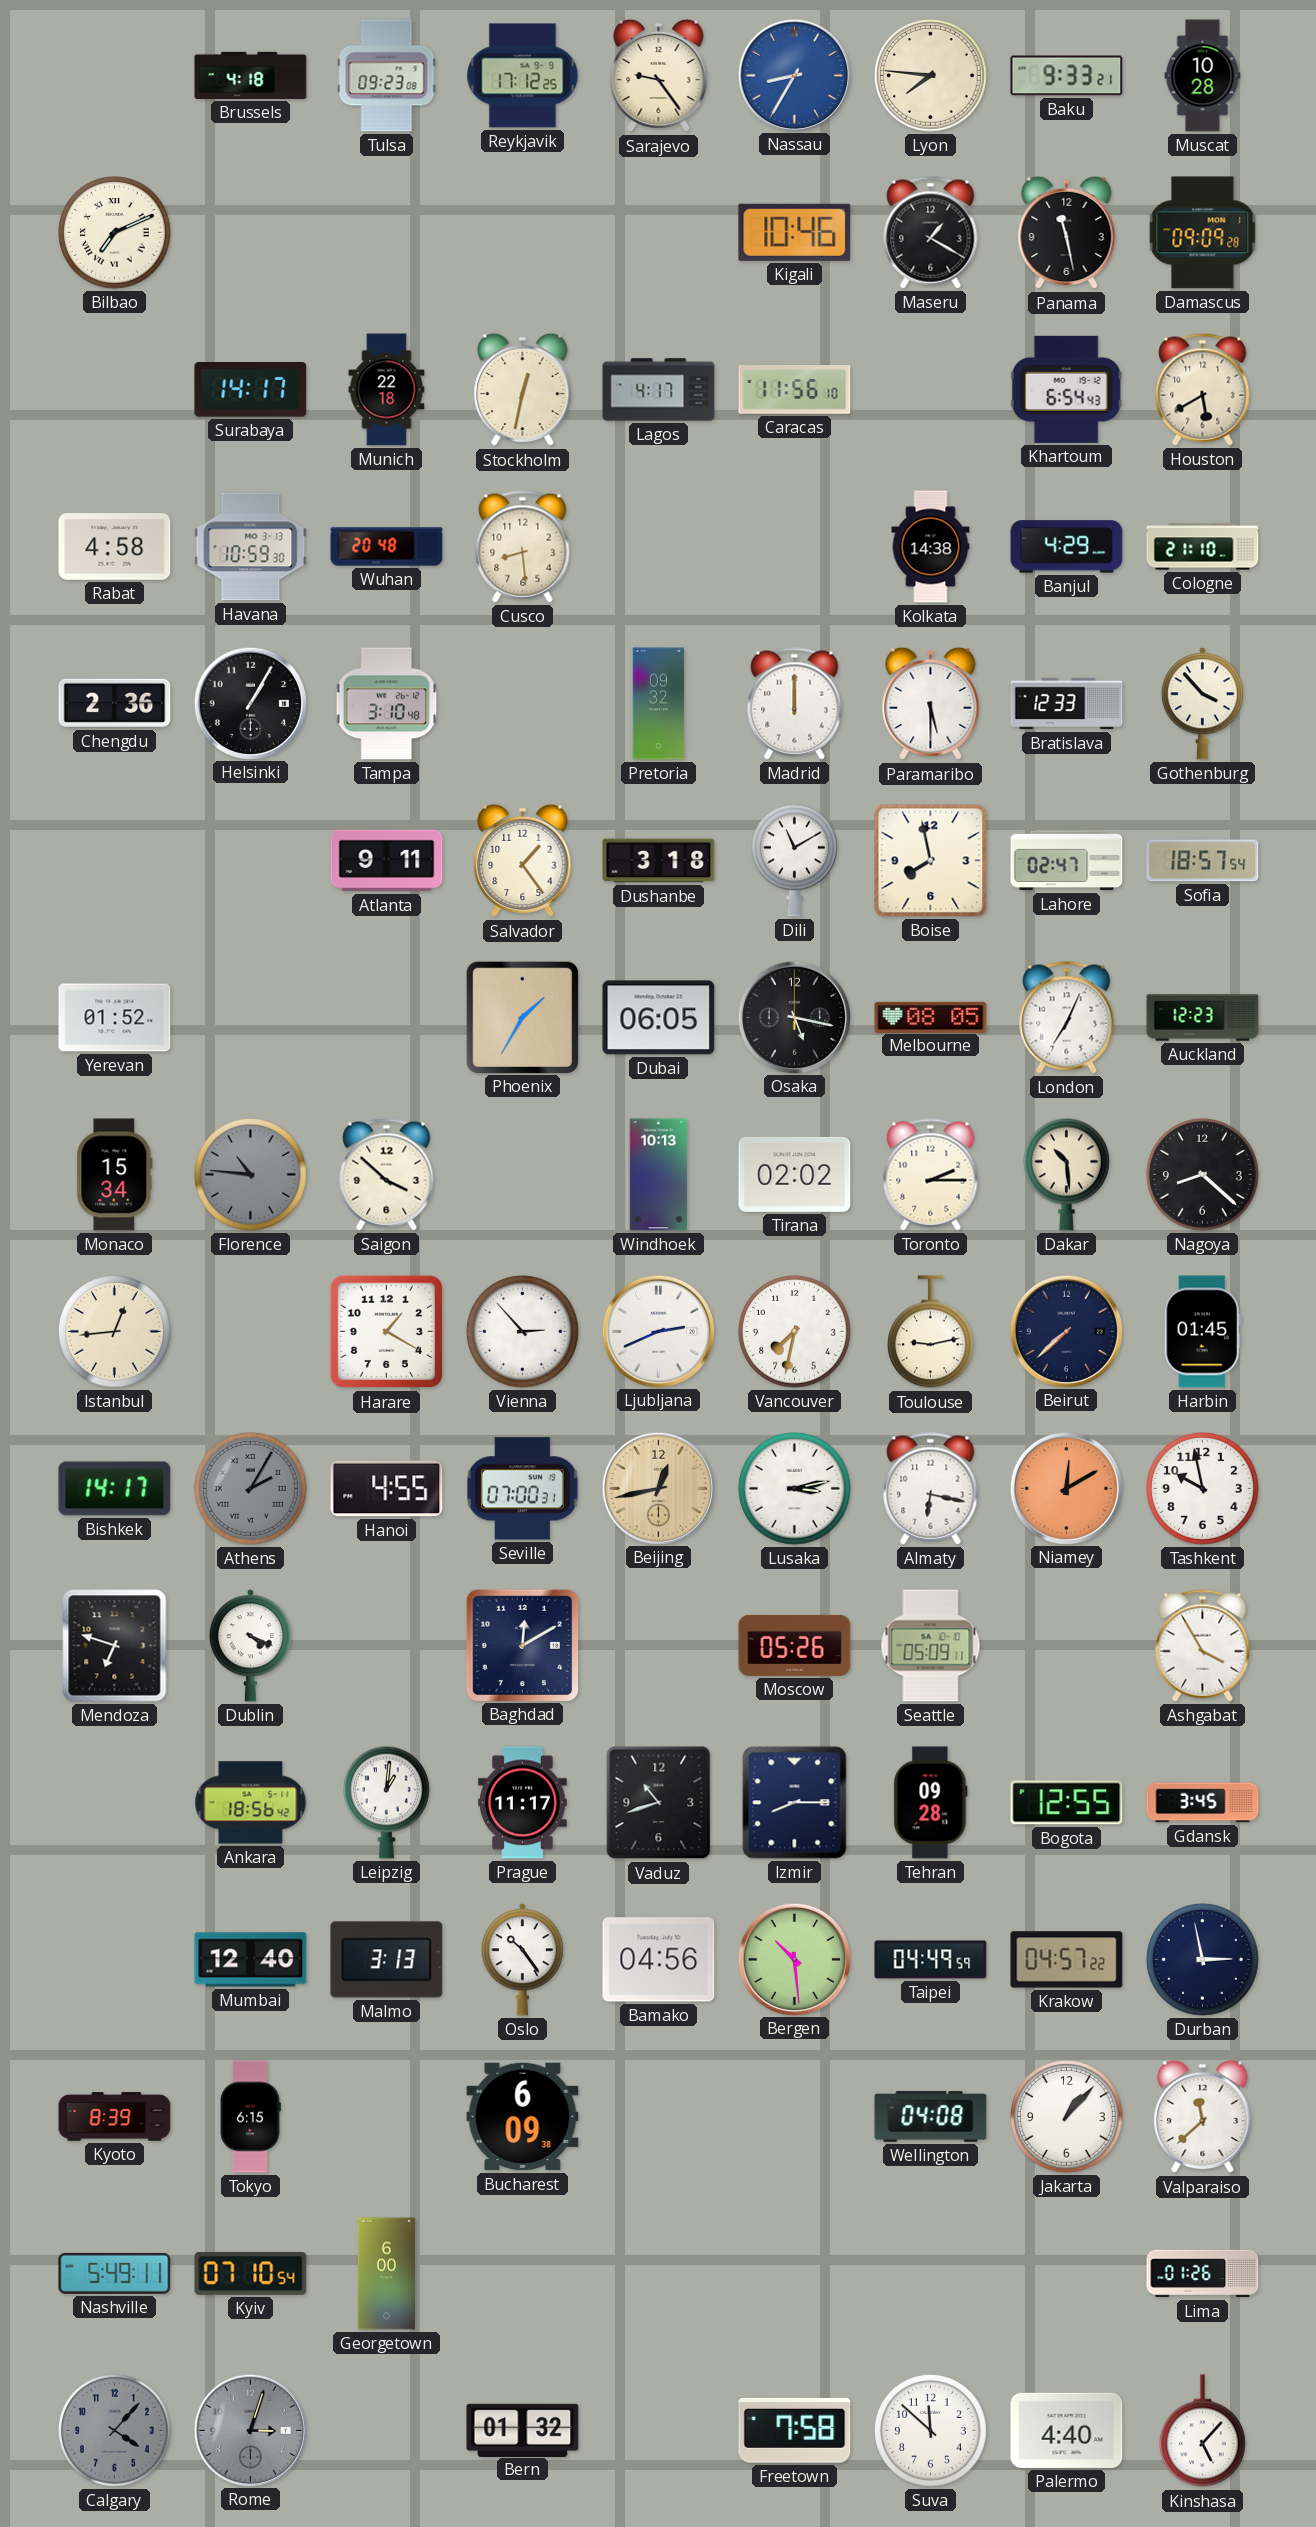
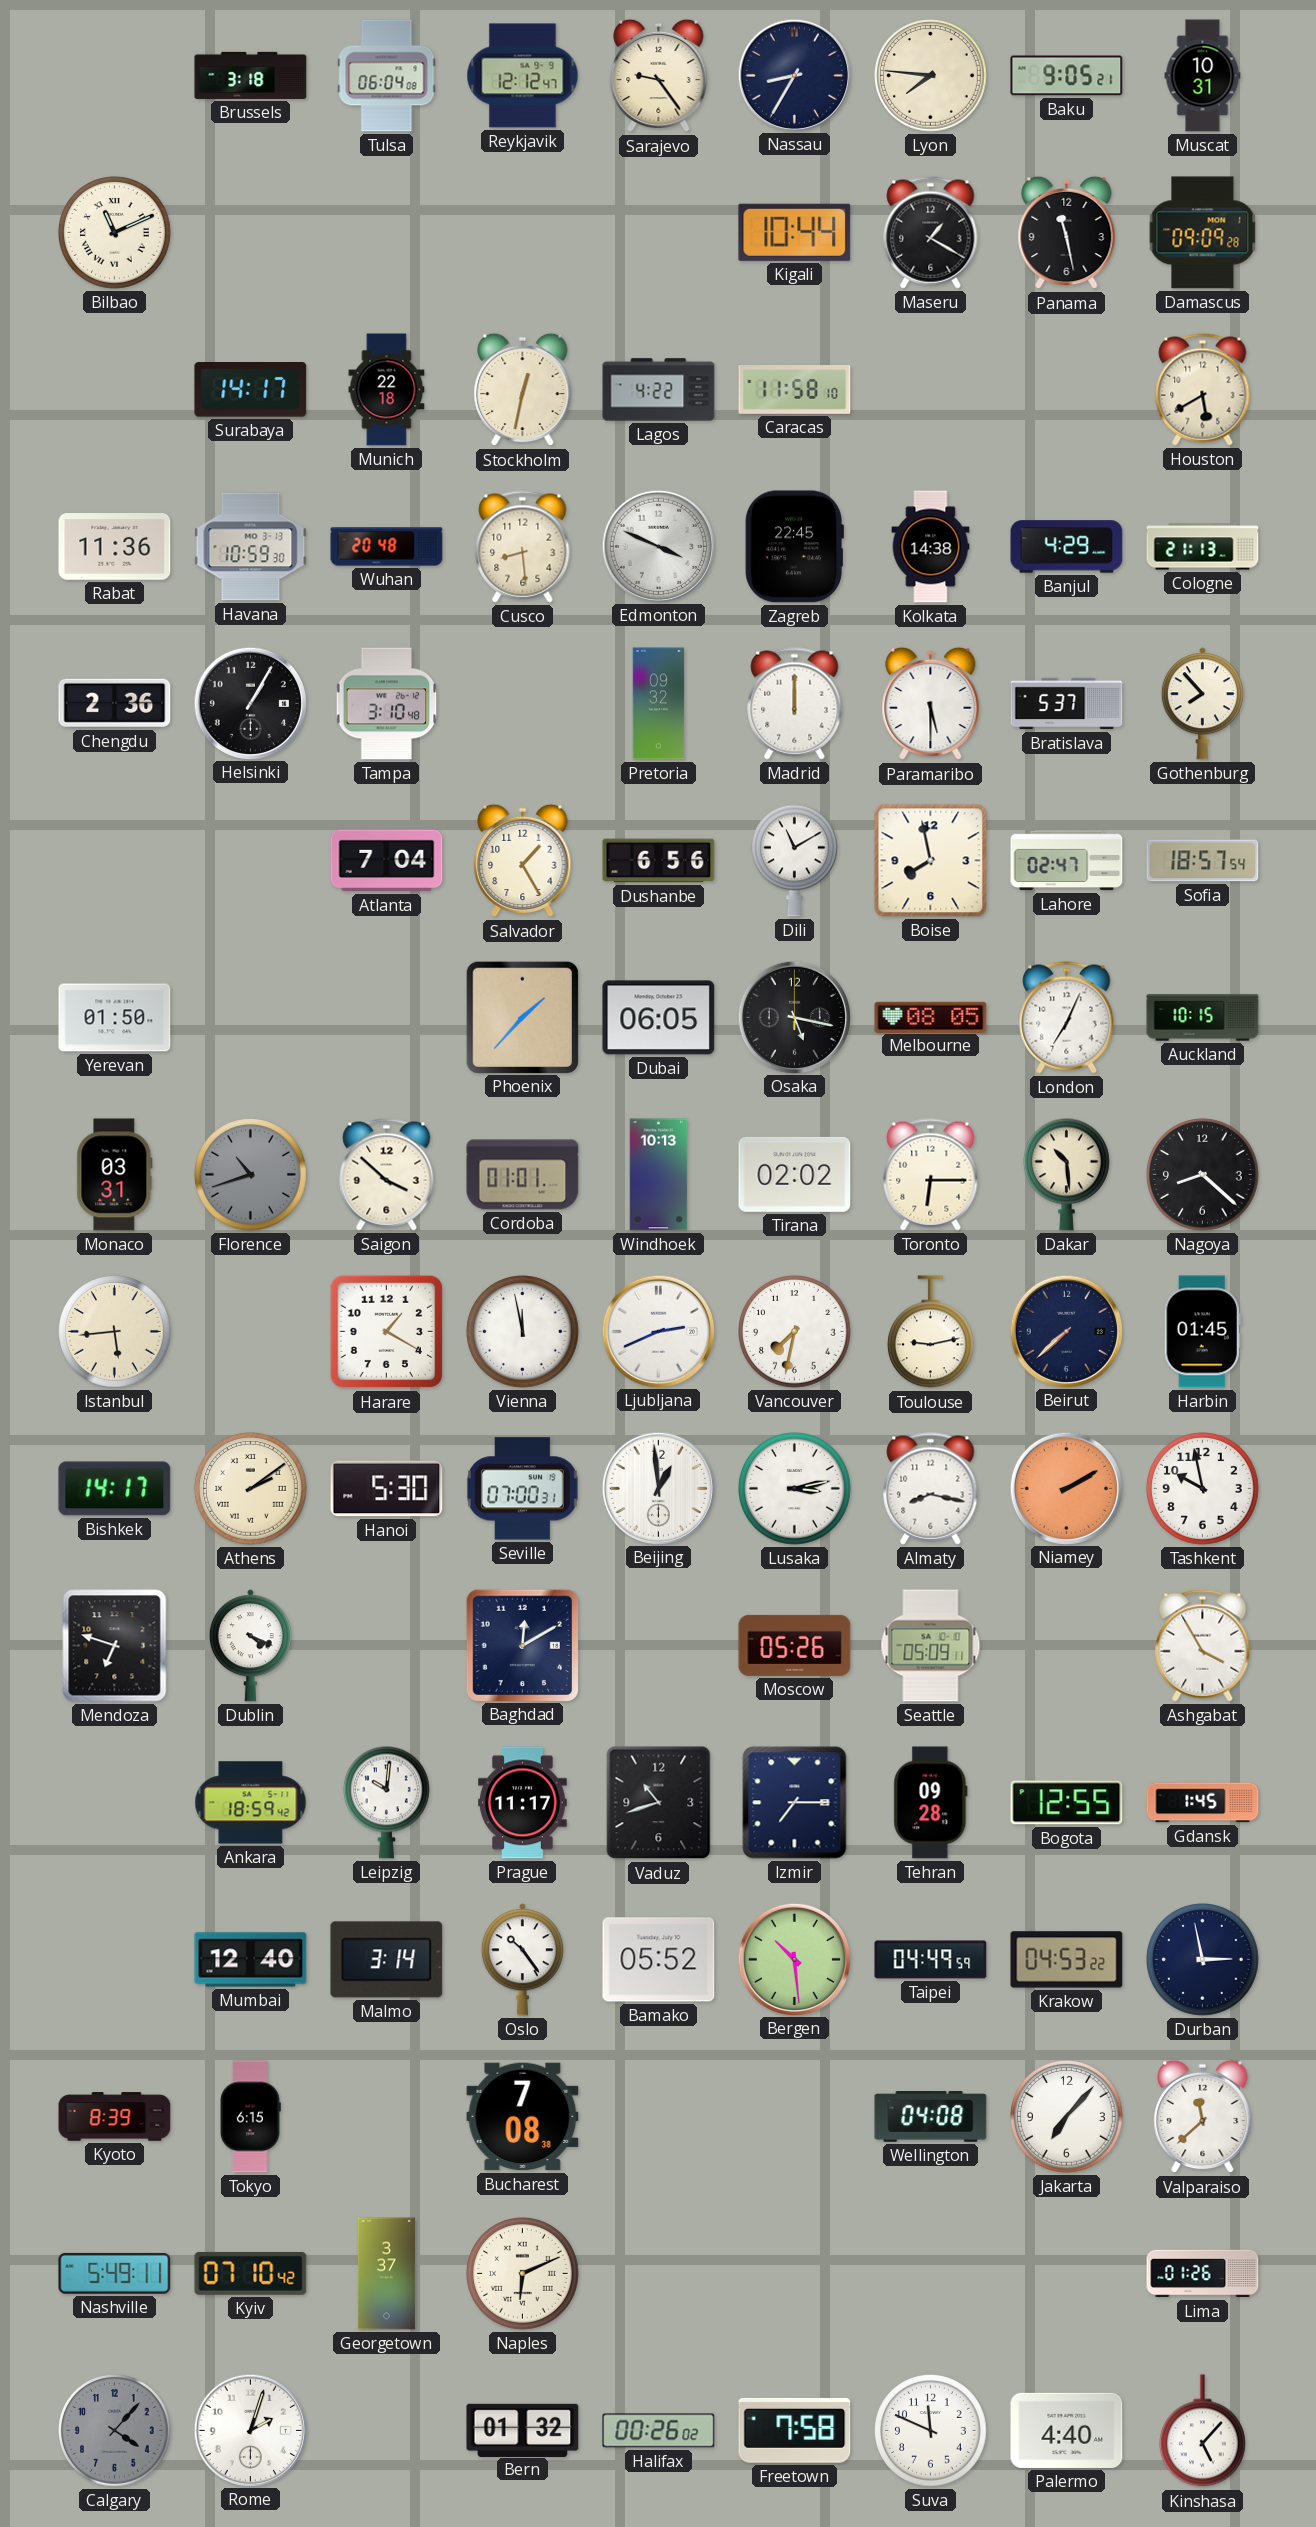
Brussels: 4:18 -> 3:18 (251, 75)
Tulsa: 09:23 -> 06:04 (387, 76)
Reykjavik: 17:12 -> 12:12 (523, 76)
Nassau dial: blue -> navy (794, 75)
Baku: 9:33 -> 9:05 (1067, 76)
Muscat: 10:28 -> 10:31 (1203, 76)
Bilbao: 7:11 -> 11:11 (115, 233)
Kigali: 10:46 -> 10:44 (795, 232)
Lagos: 4:17 -> 4:22 (659, 390)
Caracas: 11:56 -> 11:58 (795, 390)
Khartoum: 6:54 -> none (1066, 389)
Rabat: 4:58 -> 11:36 (115, 547)
Edmonton: none -> 3:49 (658, 546)
Zagreb: none -> 22:45 (794, 547)
Cologne: 21:10 -> 21:13 (1203, 547)
Bratislava: 12:33 -> 5:37 (1067, 704)
Gothenburg: 3:53 -> 7:53 (1202, 704)
Atlanta: 9:11 -> 7:04 (387, 861)
Salvador: 1:24 -> 1:25 (523, 861)
Dushanbe: 3:18 -> 6:56 (659, 861)
Yerevan: 01:52 -> 01:50 (115, 1018)
Phoenix: 1:35 -> 1:37 (522, 1017)
Auckland: 12:23 -> 10:15 (1203, 1018)
Monaco: 15:34 -> 03:31 (115, 1175)
Florence: 10:46 -> 10:42 (251, 1175)
Cordoba: none -> 01:01 (523, 1175)
Toronto: 2:15 -> 6:15 (931, 1175)
Istanbul: 12:44 -> 5:44 (115, 1332)
Vienna: 2:53 -> 11:58 (523, 1332)
Athens: 2:05 -> 2:09 (251, 1489)
Athens dial: grey -> cream (251, 1489)
Hanoi: 4:55 -> 5:30 (387, 1489)
Beijing: 12:43 -> 12:59 (658, 1488)
Beijing dial: champagne -> white (658, 1488)
Almaty: 6:17 -> 8:17 (931, 1489)
Niamey: 12:10 -> 2:10 (1066, 1488)
Ankara: 18:56 -> 18:59 (251, 1803)
Leipzig: 1:01 -> 10:01 (387, 1802)
Izmir: 8:15 -> 7:15 (795, 1803)
Gdansk: 3:45 -> 1:45 (1203, 1803)
Malmo: 3:13 -> 3:14 (387, 1960)
Bamako: 04:56 -> 05:52 (659, 1960)
Krakow: 04:57 -> 04:53 (1067, 1960)
Bucharest: 6:09 -> 7:08 (523, 2117)
Jakarta: 1:07 -> 7:07 (1067, 2117)
Kyiv: 07:10:54 -> 07:10:42 (251, 2273)
Georgetown: 6:00 -> 3:37 (386, 2274)
Naples: none -> 6:11 (523, 2274)
Rome: 3:03 -> 2:03 (250, 2430)
Rome dial: grey -> white (250, 2430)
Halifax: none -> 00:26 (659, 2431)
Suva: 11:52 -> 11:49 (931, 2431)
